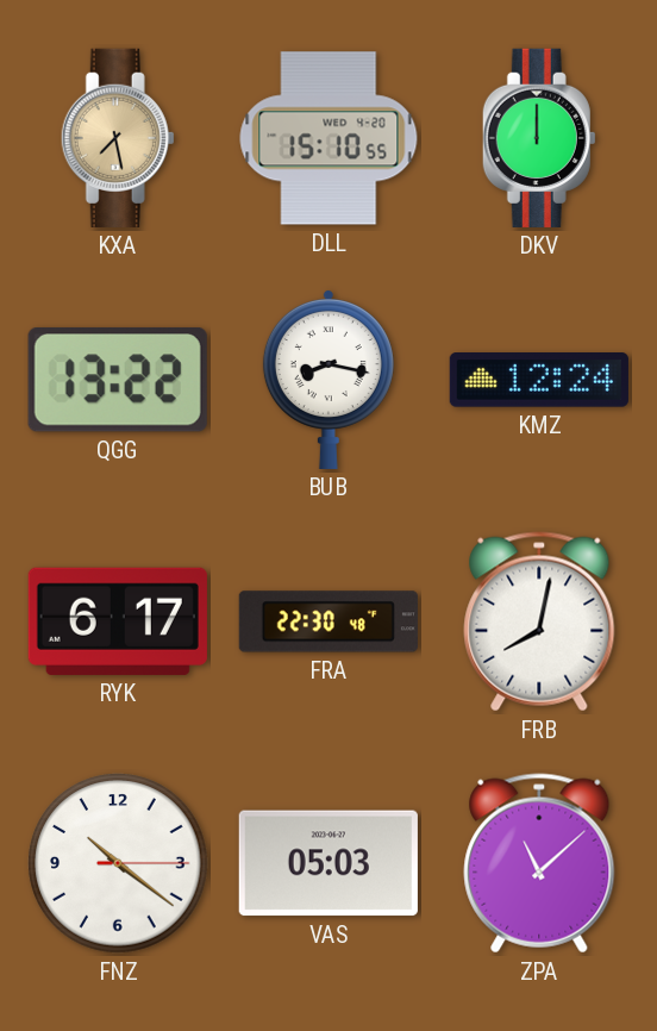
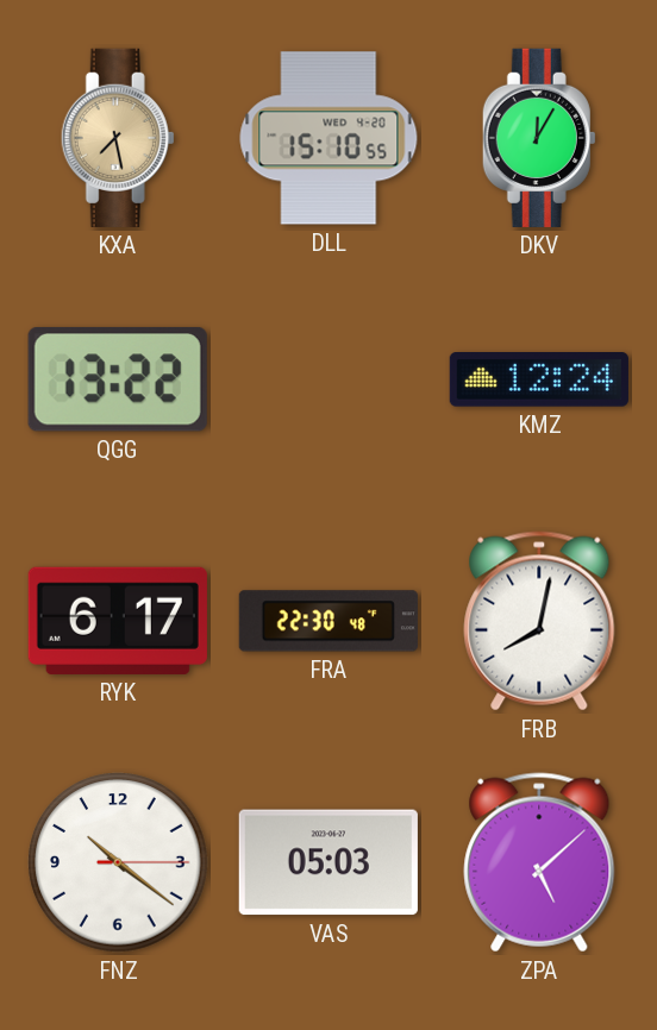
DKV: 12:00 -> 12:05 (539, 138)
BUB: 8:17 -> none (328, 379)
ZPA: 11:08 -> 5:08 (539, 862)
